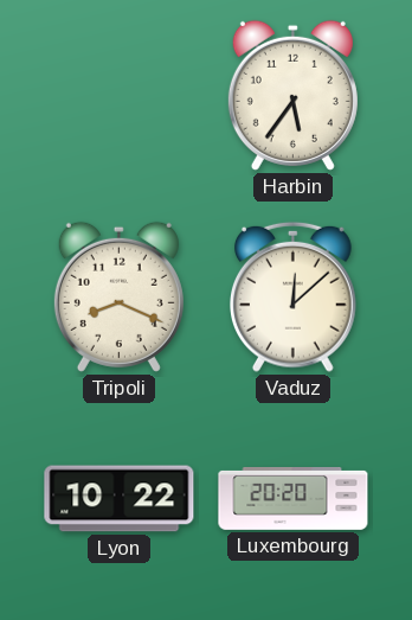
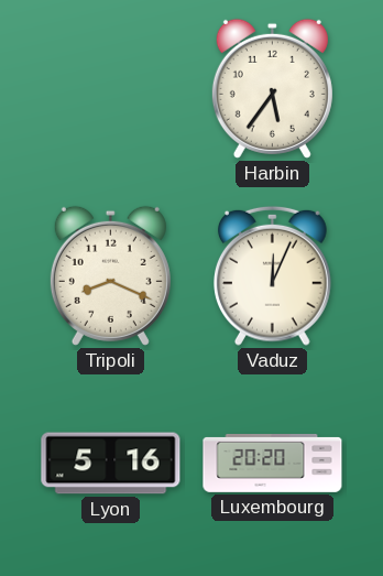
Vaduz: 12:08 -> 12:04 (273, 275)
Lyon: 10:22 -> 5:16 (111, 464)
